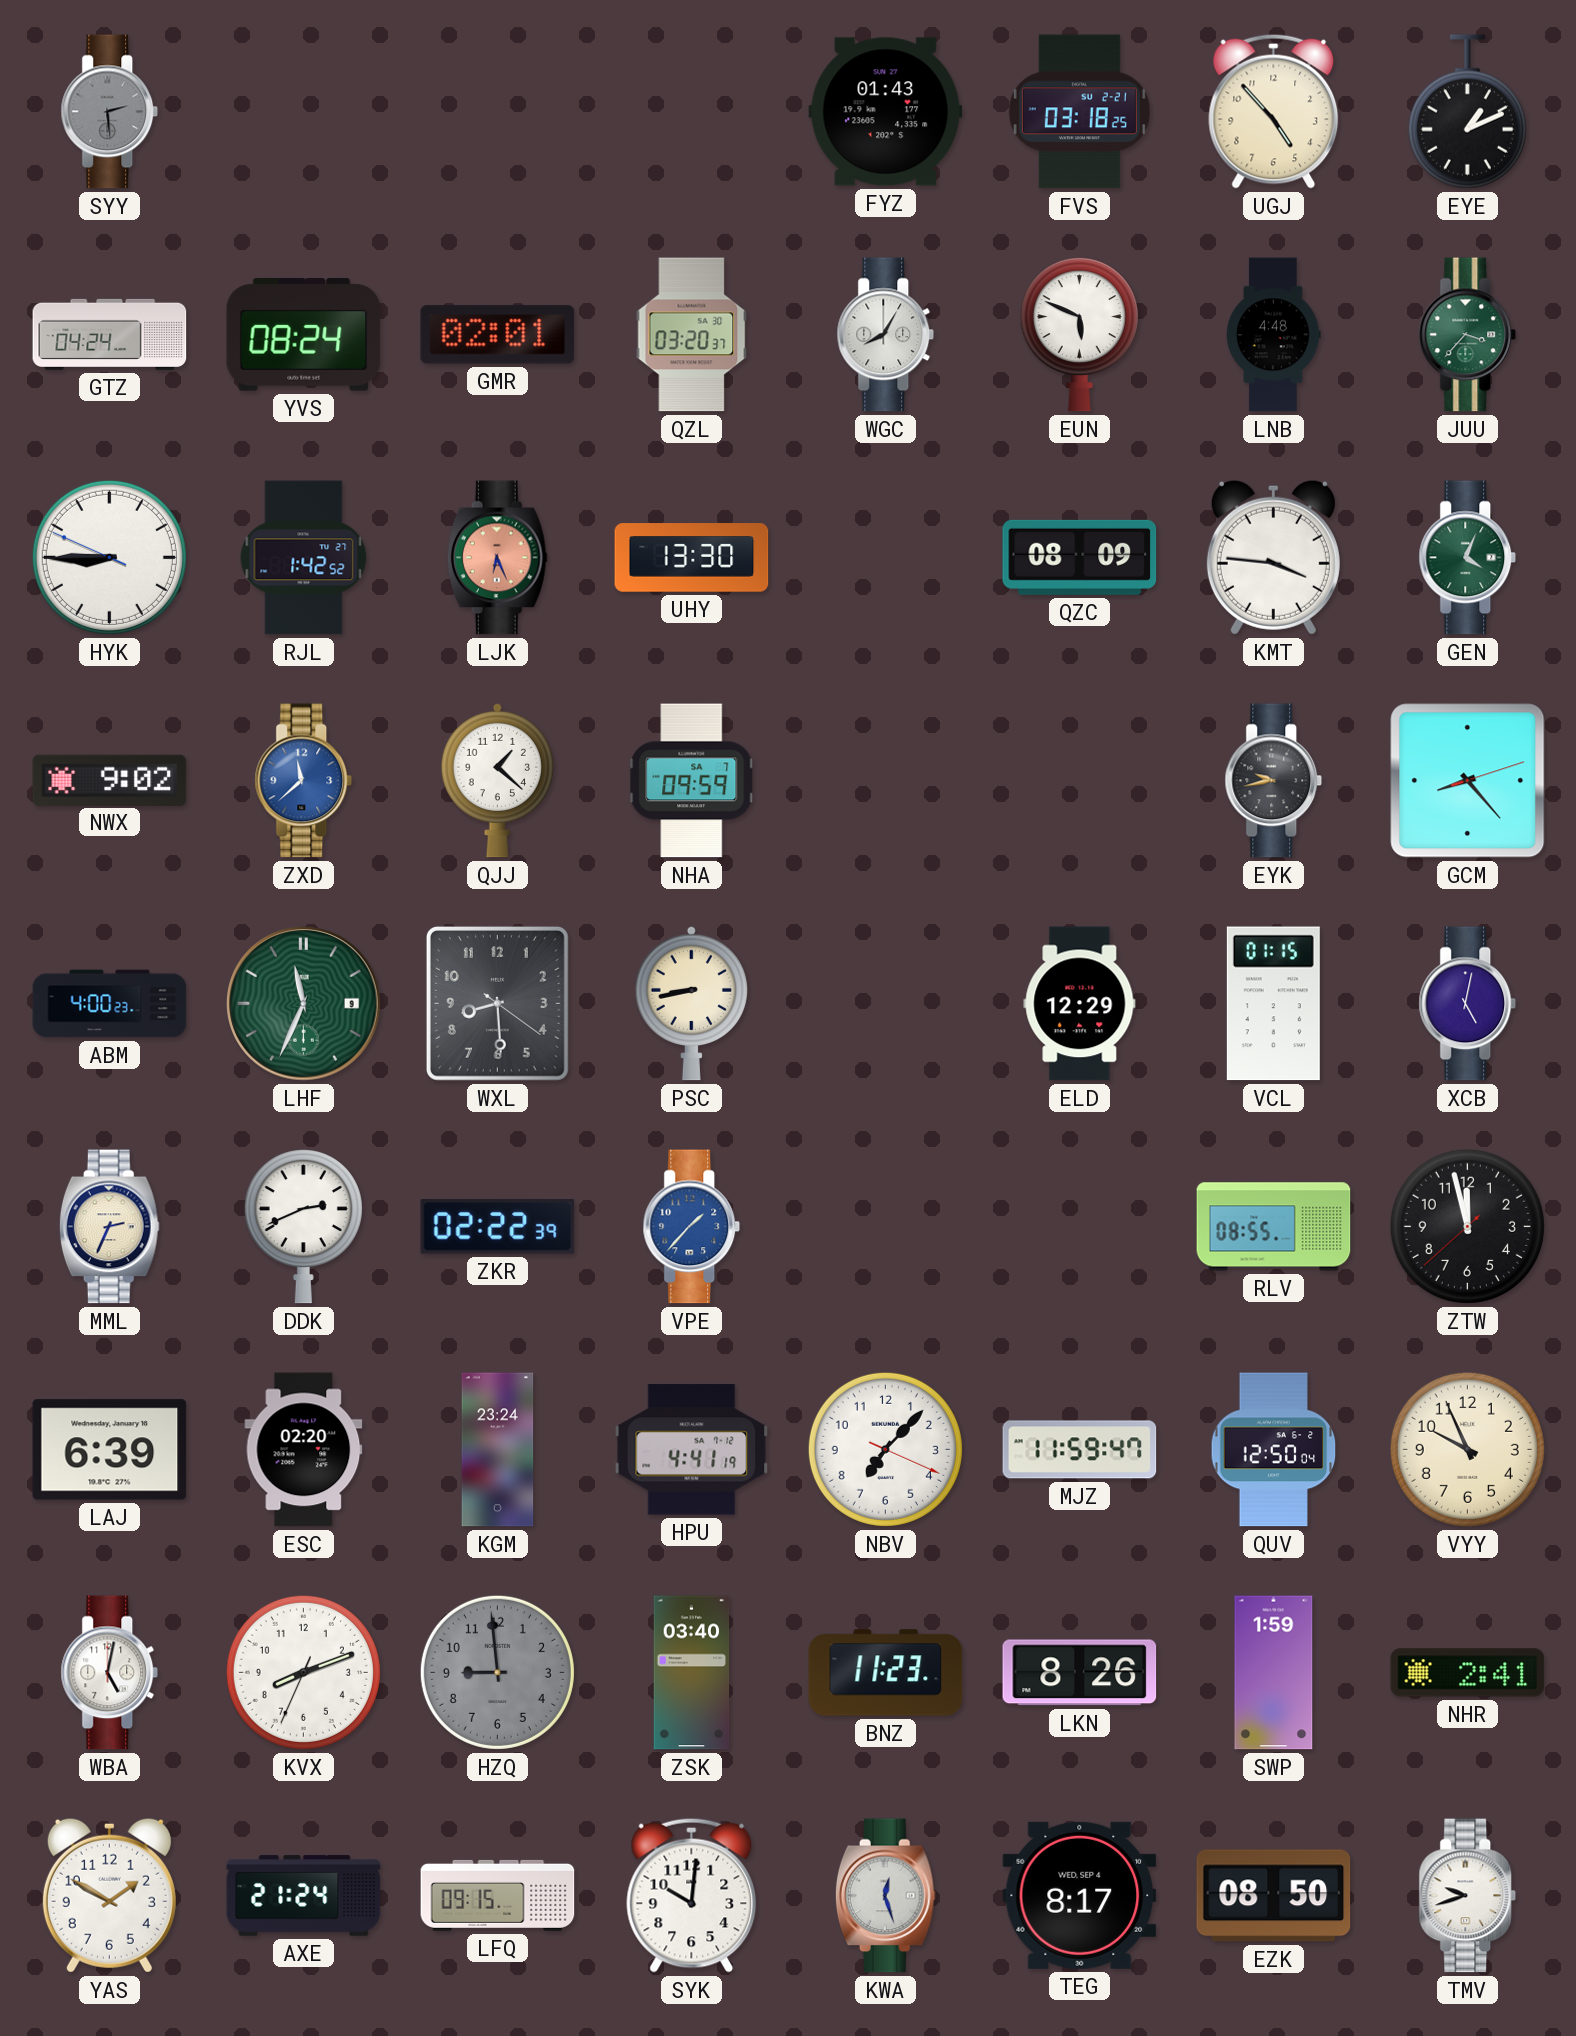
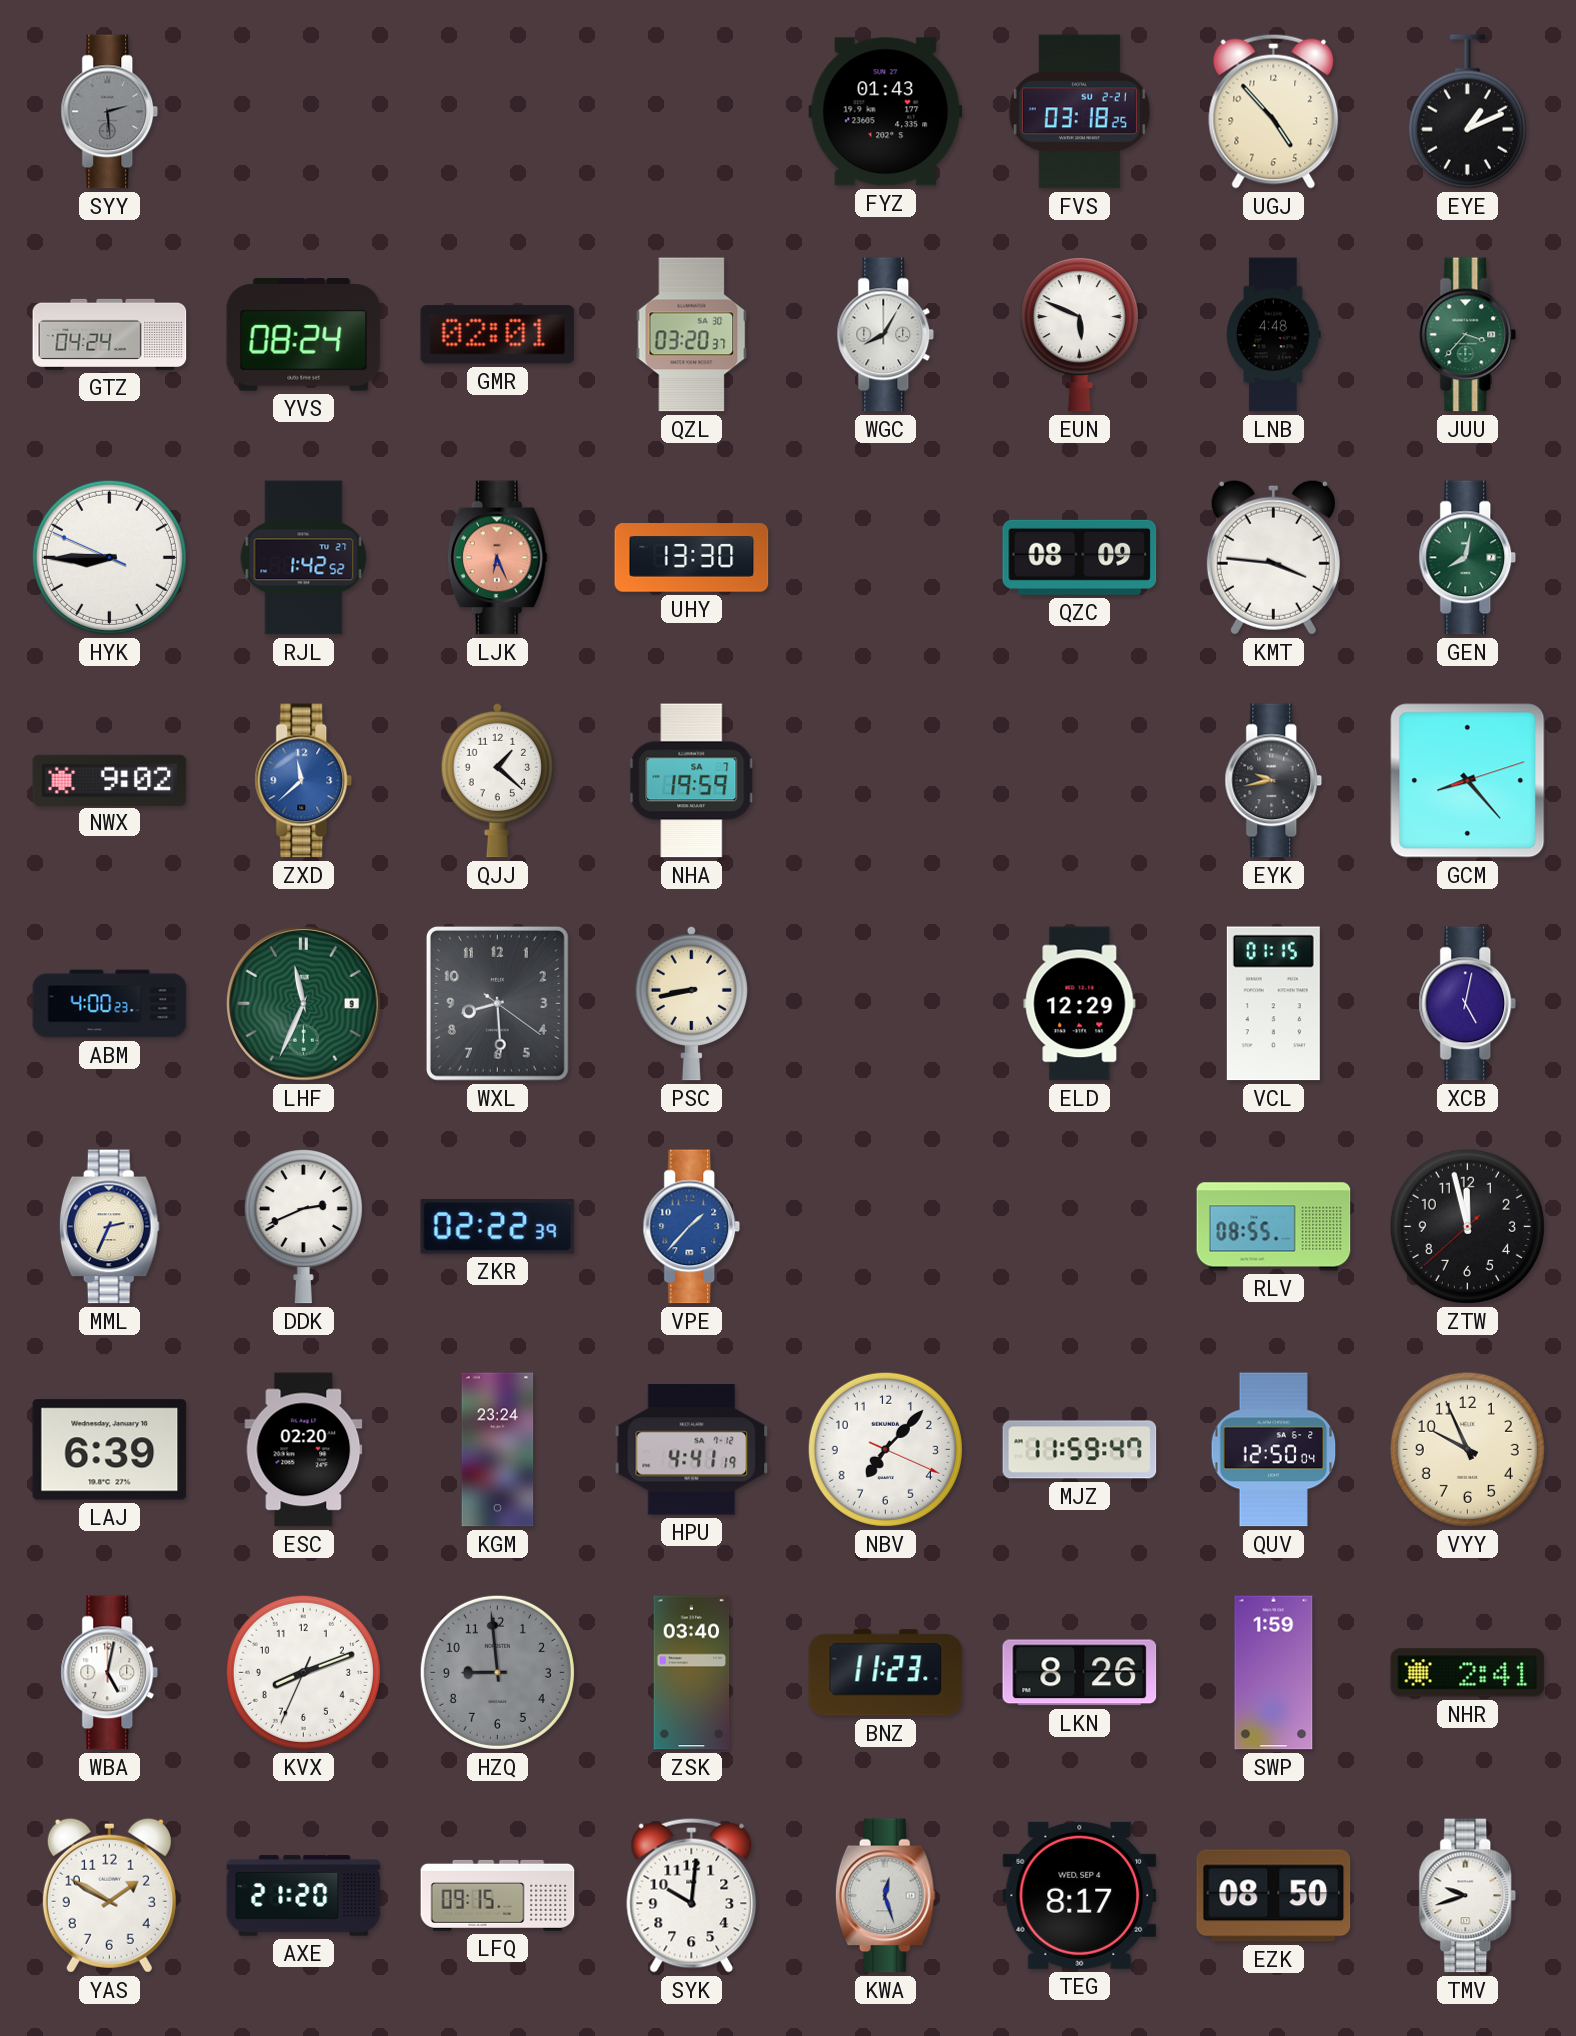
GEN: 4:04 -> 8:02 (1468, 558)
NHA: 09:59 -> 19:59 (692, 781)
AXE: 21:24 -> 21:20 (304, 1896)
